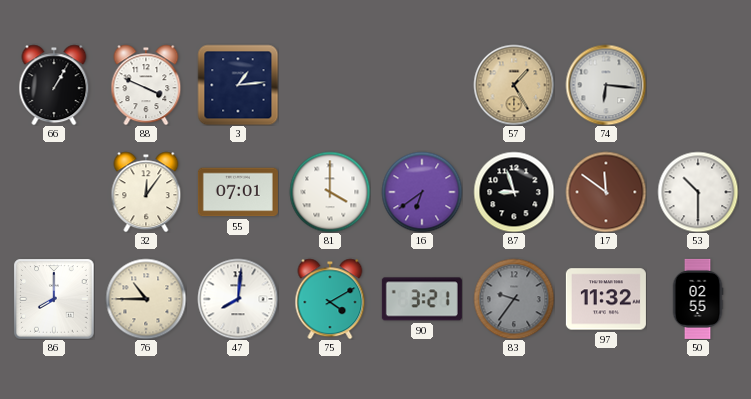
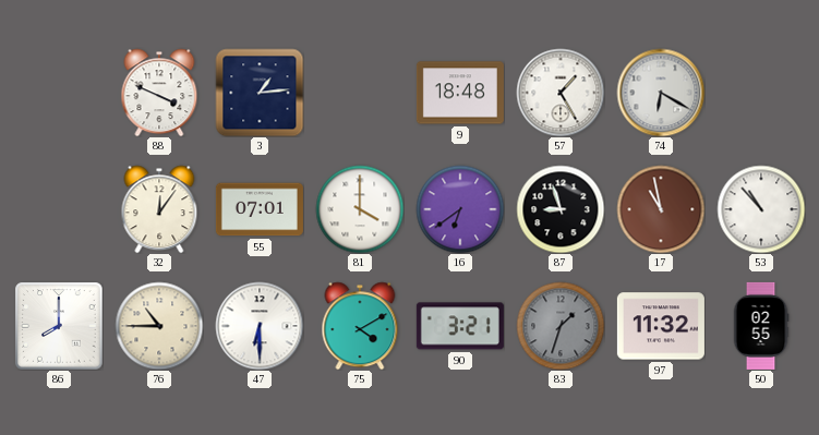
66: 1:05 -> none (54, 85)
9: none -> 18:48 (460, 93)
57 dial: champagne -> white (561, 93)
74: 6:16 -> 6:20 (661, 93)
17: 11:51 -> 10:58 (661, 209)
53: 10:30 -> 10:53 (761, 209)
47: 8:01 -> 6:30 (260, 326)
83: 9:36 -> 1:33 (561, 326)
